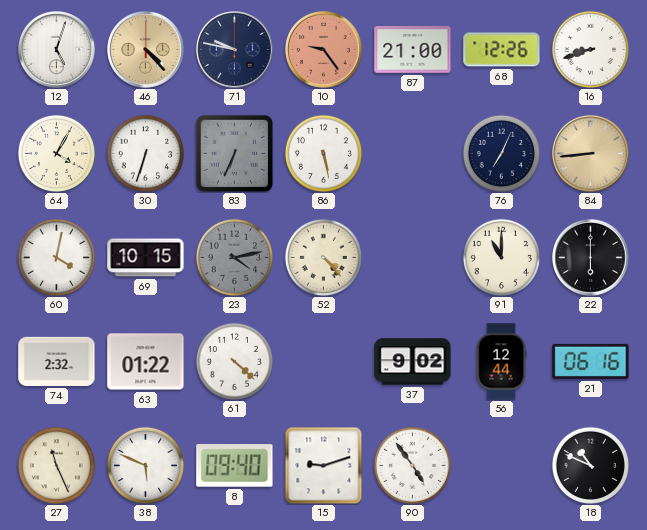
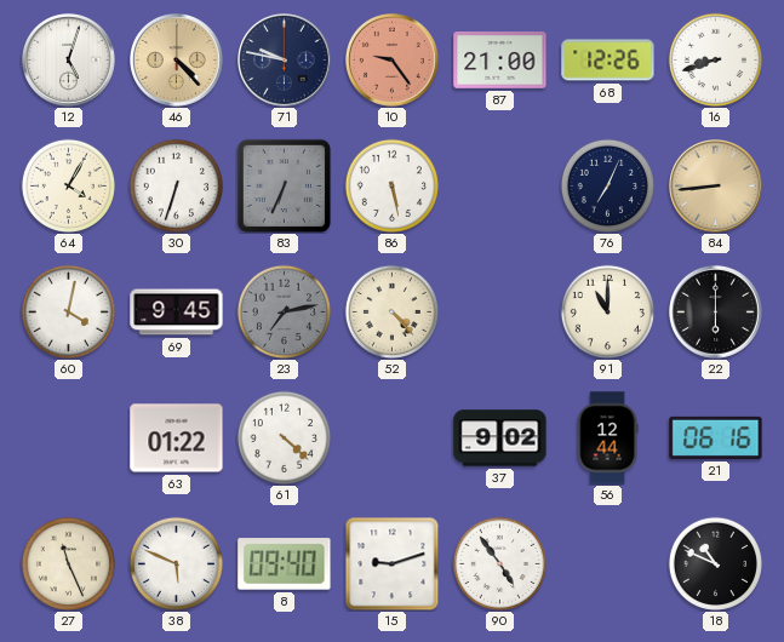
69: 10:15 -> 9:45 (177, 313)
23: 4:13 -> 7:13 (284, 311)
74: 2:32 -> none (57, 361)
